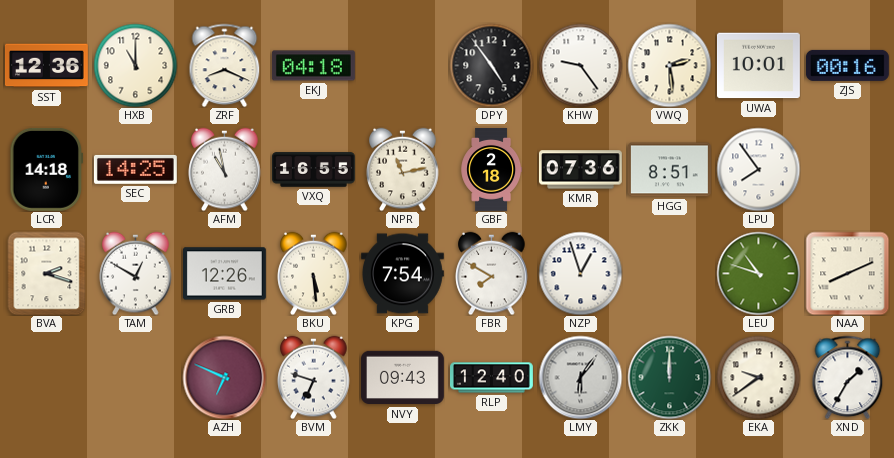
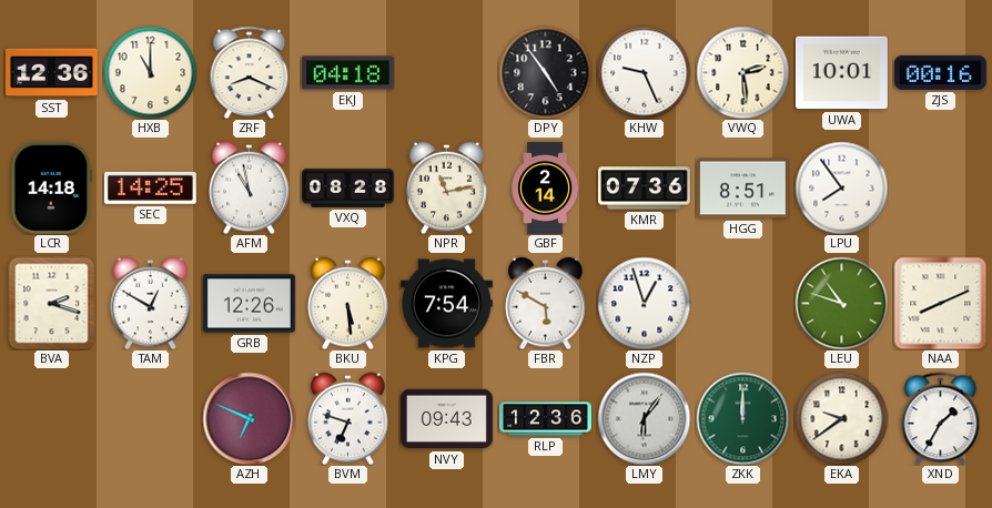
KHW: 9:24 -> 9:26 (644, 72)
VXQ: 16:55 -> 08:28 (347, 189)
GBF: 2:18 -> 2:14 (546, 189)
FBR: 7:50 -> 5:50 (546, 303)
RLP: 12:40 -> 12:36 (546, 419)
